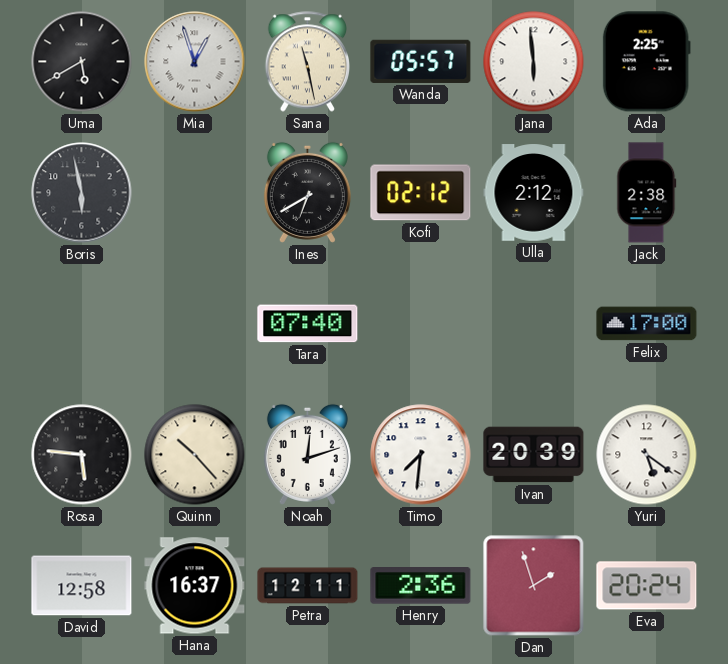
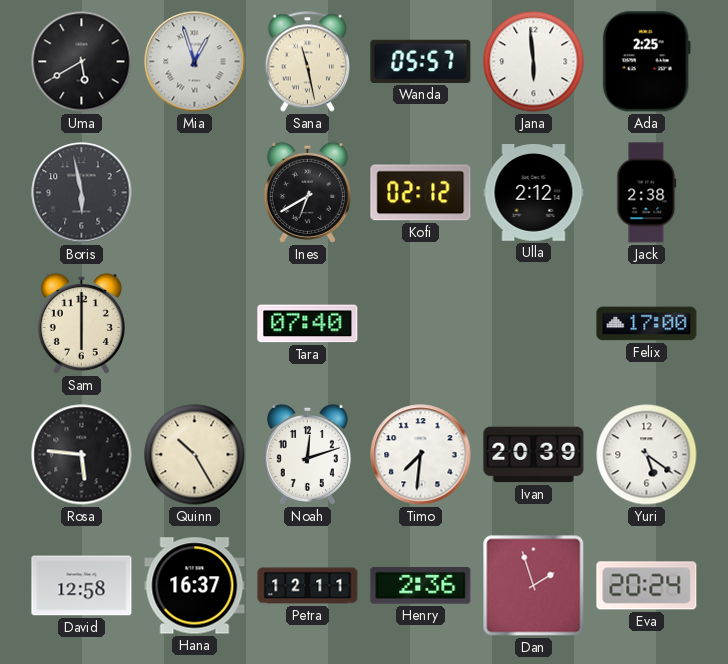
Sam: none -> 6:00 (81, 323)
Quinn: 10:23 -> 10:25 (195, 455)
